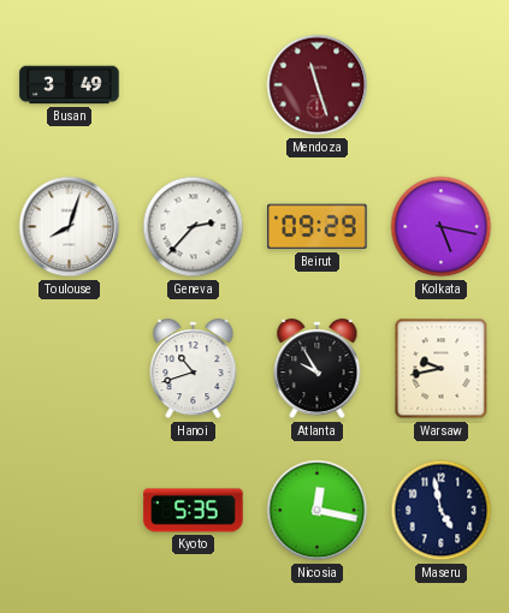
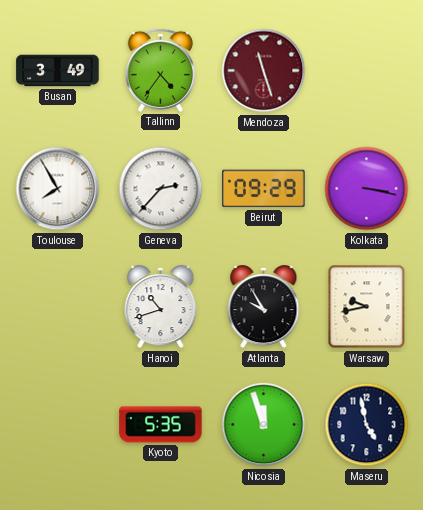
Tallinn: none -> 4:36 (160, 70)
Toulouse: 8:03 -> 7:55 (58, 189)
Kolkata: 5:17 -> 3:17 (367, 189)
Nicosia: 12:17 -> 11:57 (264, 425)
